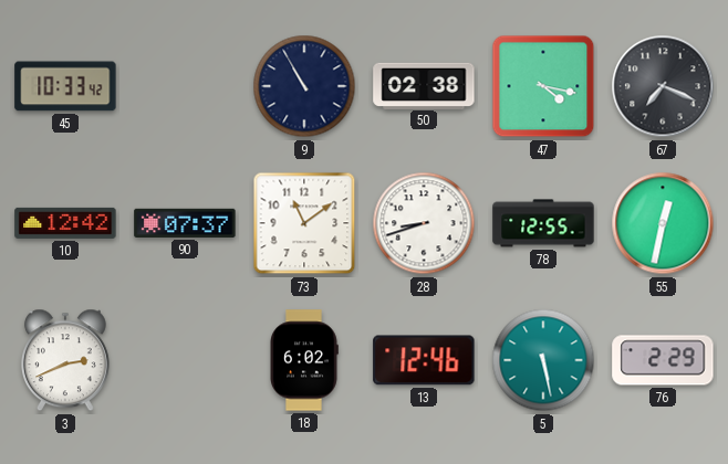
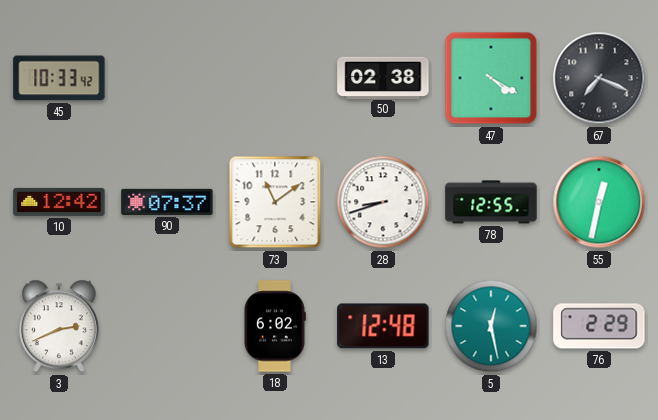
9: 10:55 -> none (304, 86)
47: 4:17 -> 4:20 (491, 78)
13: 12:46 -> 12:48 (383, 326)
5: 5:28 -> 12:28 (491, 326)
